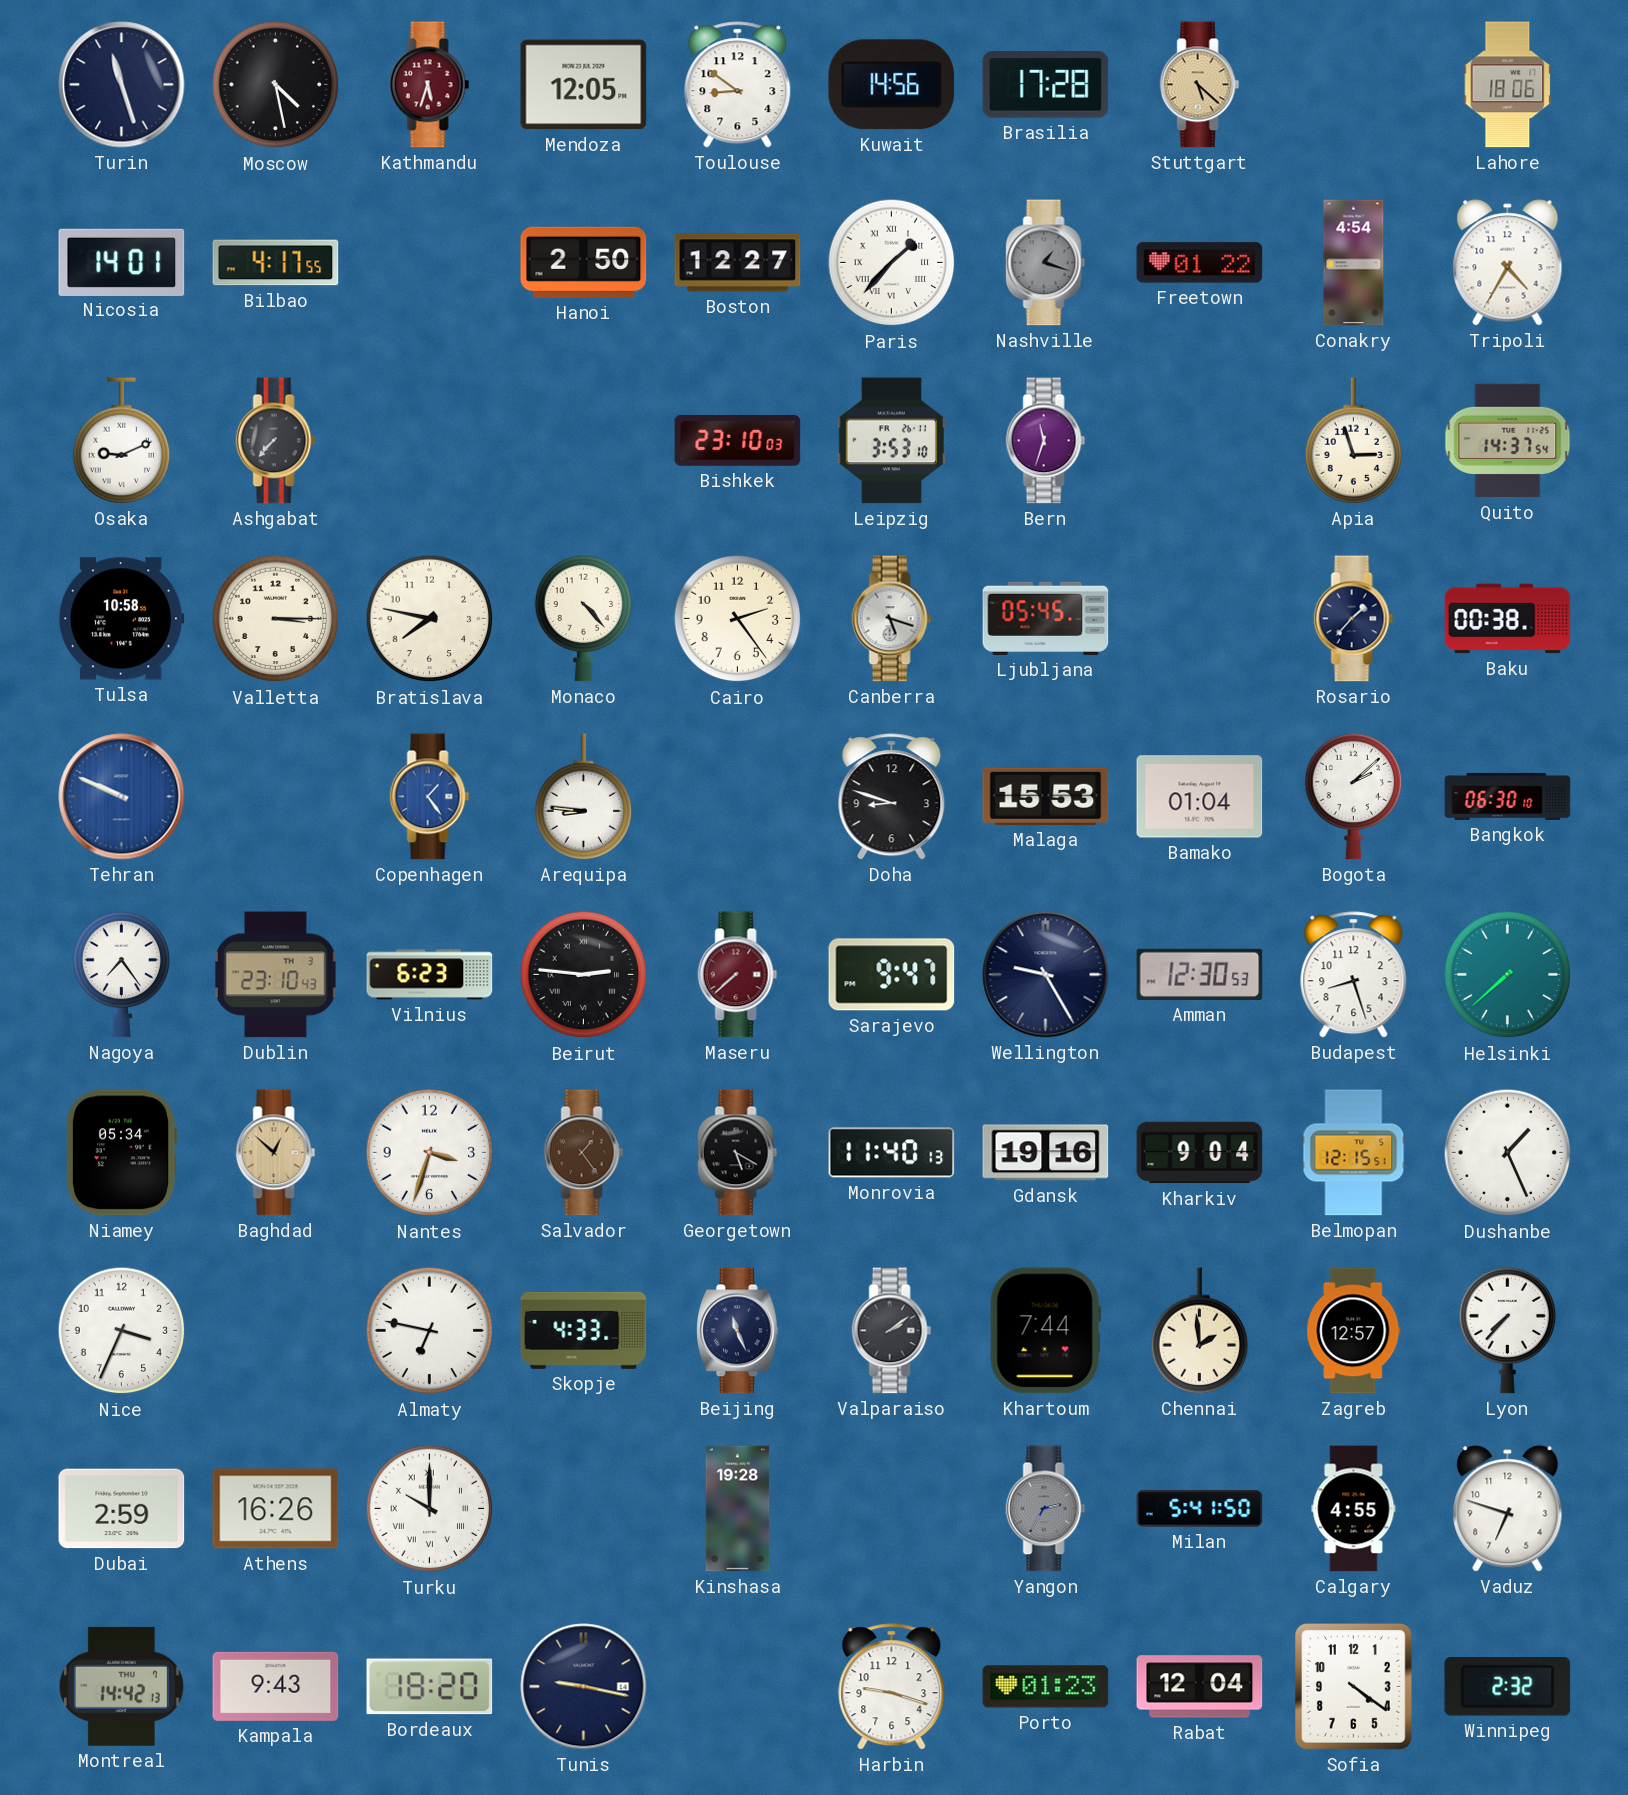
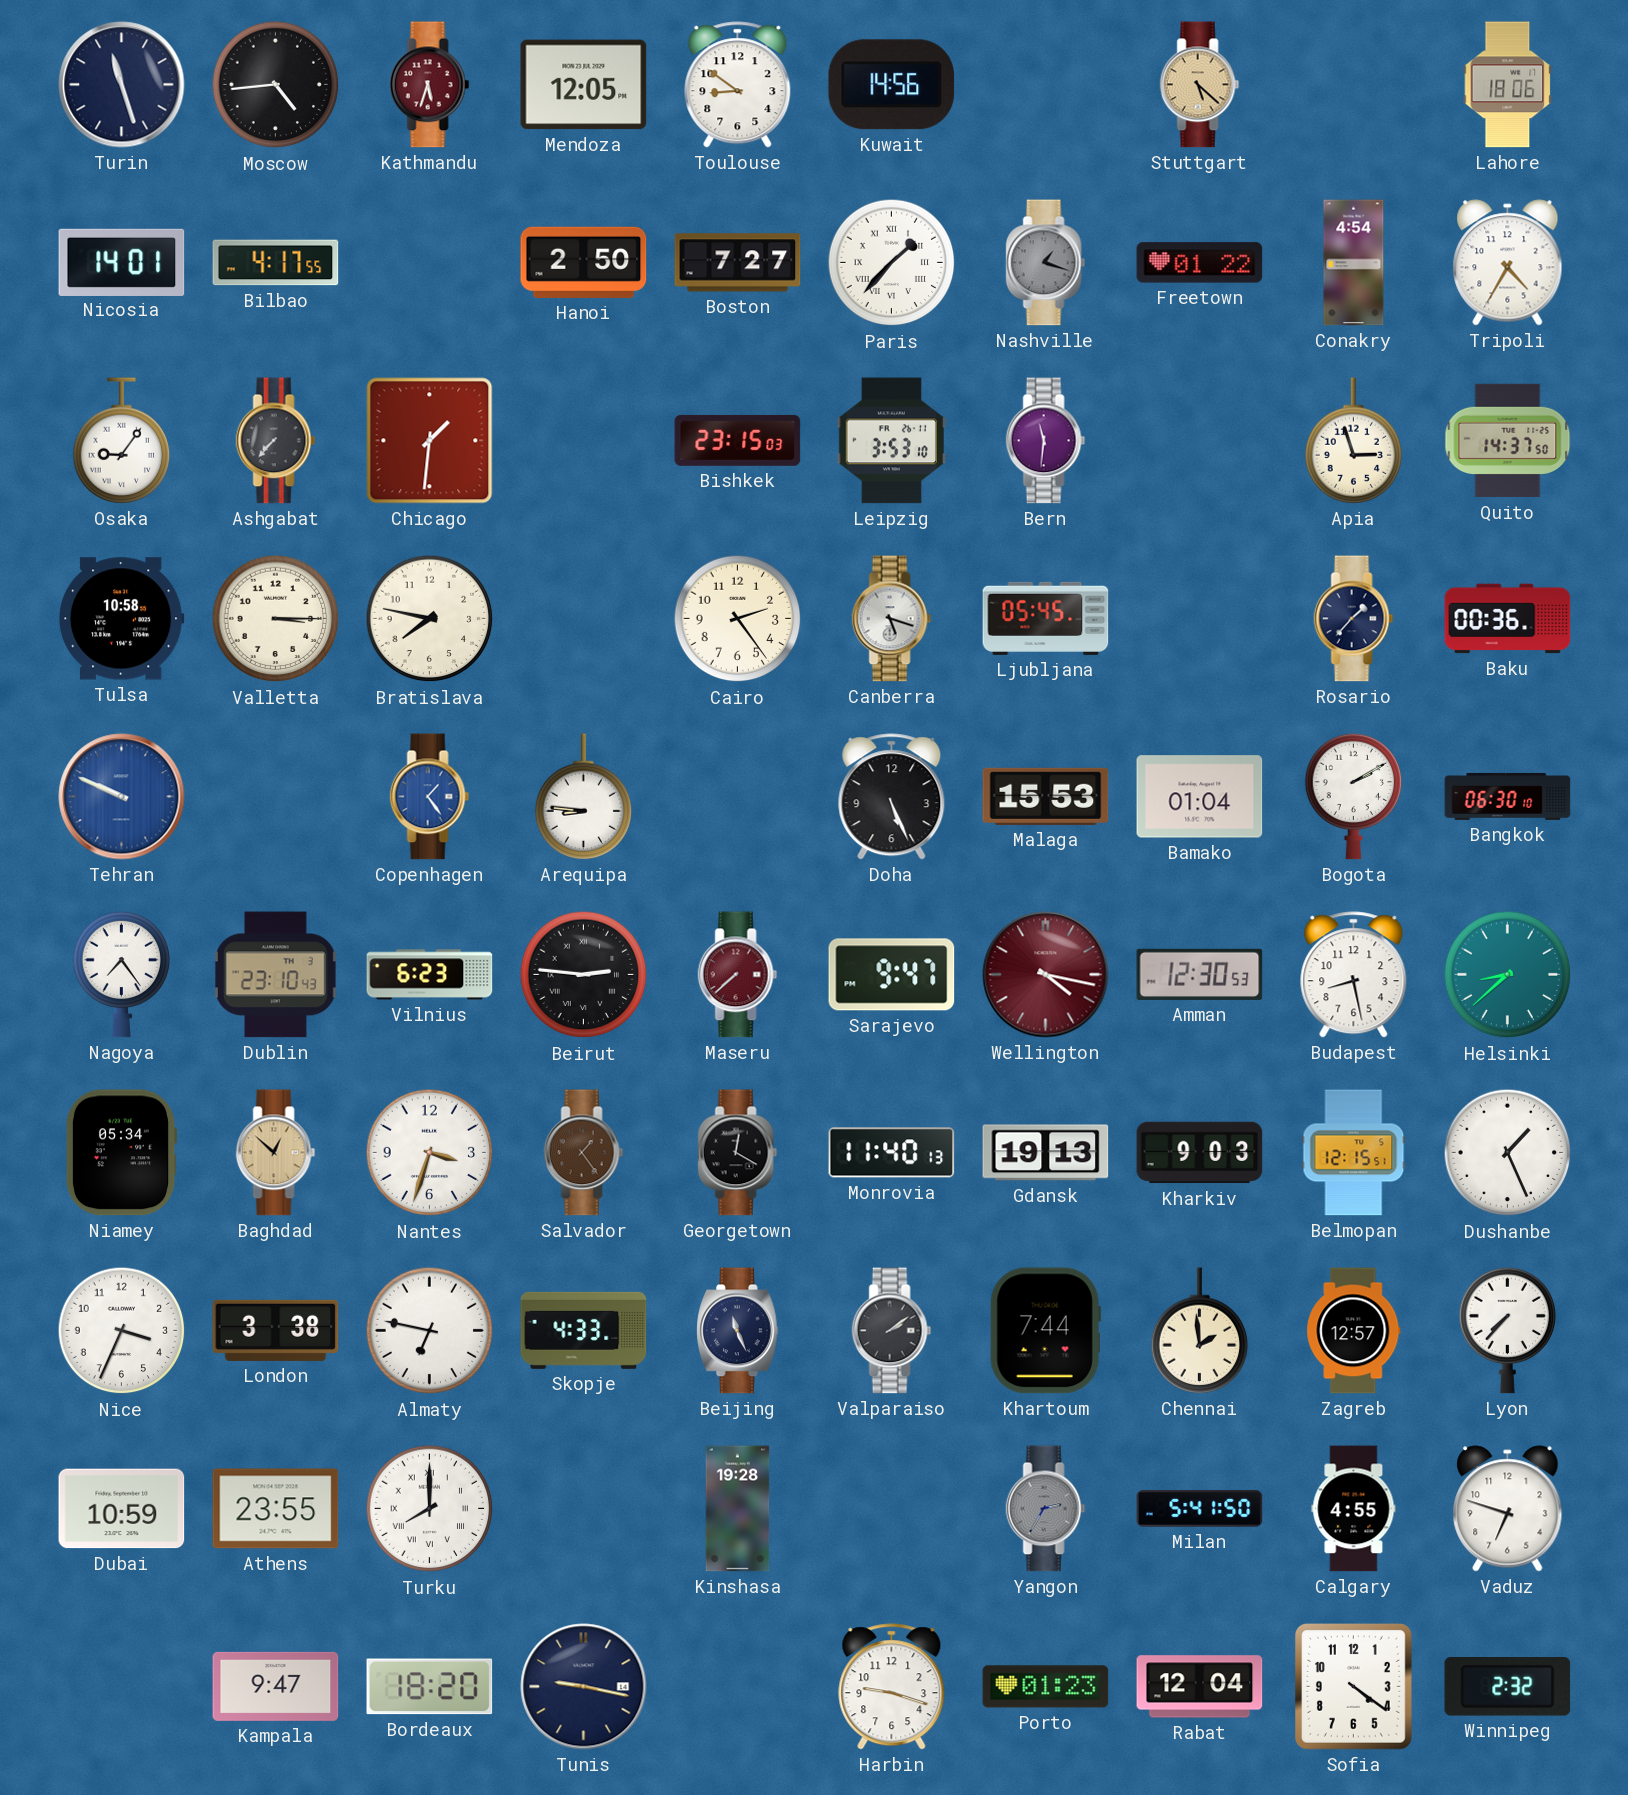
Moscow: 4:28 -> 4:44 (276, 85)
Brasilia: 17:28 -> none (1046, 85)
Boston: 12:27 -> 7:27 (738, 263)
Osaka: 9:11 -> 9:06 (122, 441)
Chicago: none -> 1:31 (430, 441)
Bishkek: 23:10 -> 23:15 (738, 440)
Bern: 11:33 -> 11:31 (1046, 441)
Quito: 14:37:54 -> 14:37:50 (1508, 441)
Monaco: 4:23 -> none (584, 618)
Baku: 00:38 -> 00:36 (1508, 619)
Doha: 8:48 -> 5:26 (892, 797)
Bogota: 2:08 -> 2:10 (1354, 796)
Wellington: 9:25 -> 4:17 (1046, 975)
Wellington dial: navy -> burgundy (1046, 975)
Budapest: 8:27 -> 8:28 (1354, 975)
Helsinki: 7:38 -> 8:38 (1508, 975)
Georgetown: 5:20 -> 12:20 (738, 1153)
Gdansk: 19:16 -> 19:13 (1046, 1153)
Kharkiv: 9:04 -> 9:03 (1200, 1153)
London: none -> 3:38 (276, 1330)
Dubai: 2:59 -> 10:59 (122, 1509)
Athens: 16:26 -> 23:55 (276, 1509)
Turku: 10:00 -> 8:00 (430, 1509)
Montreal: 14:42 -> none (121, 1686)
Kampala: 9:43 -> 9:47 (276, 1686)
